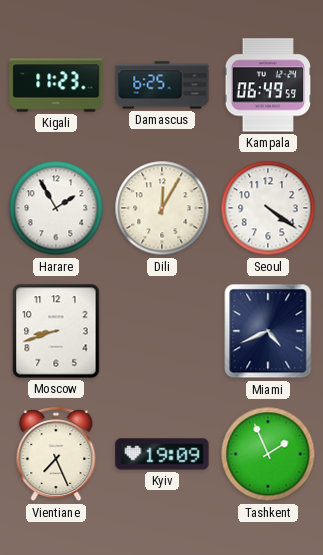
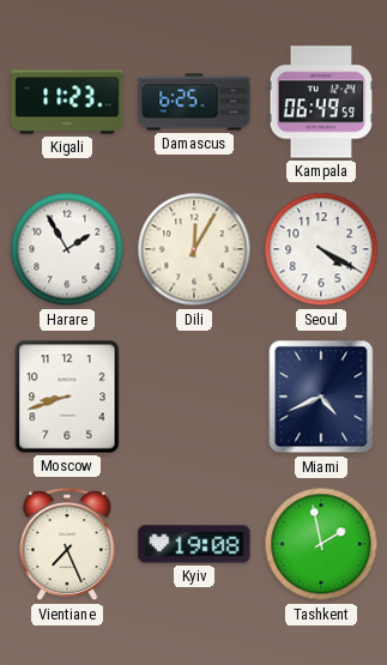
Seoul: 4:21 -> 4:20 (321, 249)
Kyiv: 19:09 -> 19:08 (194, 544)
Tashkent: 1:56 -> 1:58 (321, 544)
